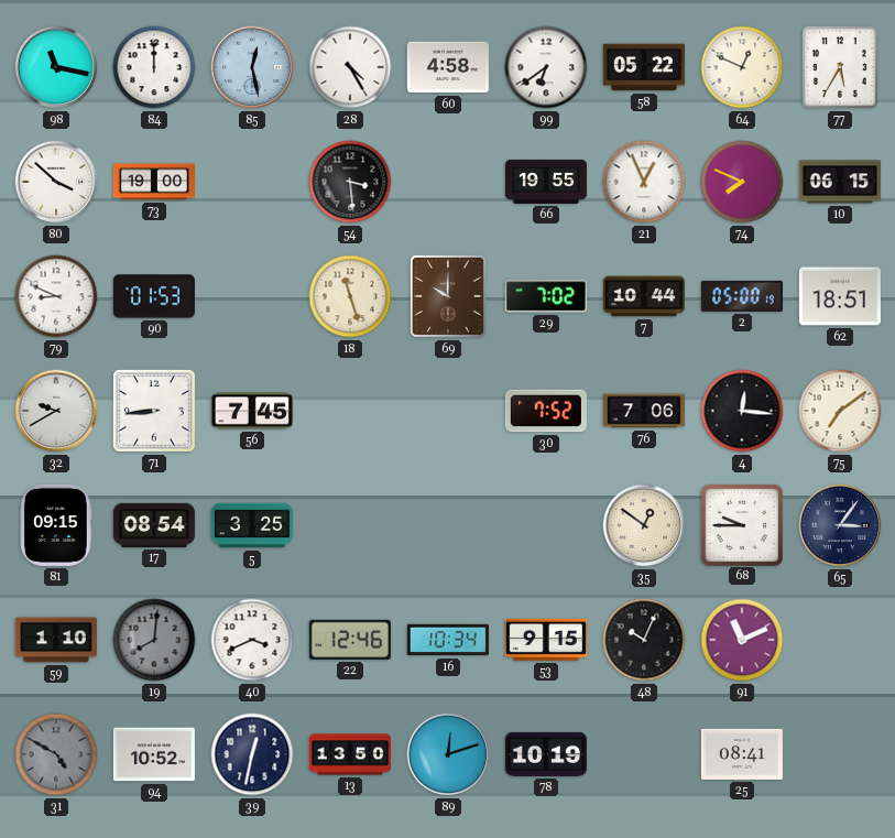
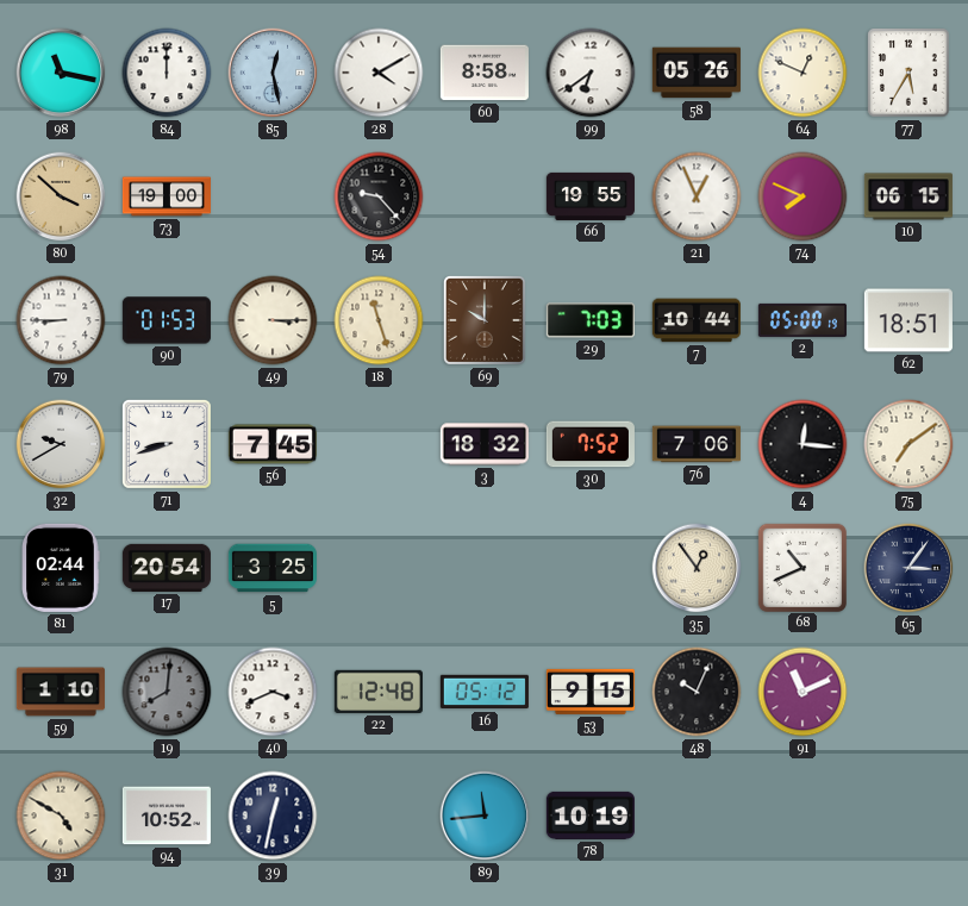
28: 4:25 -> 4:10 (379, 73)
60: 4:58 -> 8:58 (485, 73)
58: 05:22 -> 05:26 (697, 73)
80 dial: white -> champagne (61, 196)
54: 3:29 -> 9:23 (379, 196)
79: 8:49 -> 8:45 (61, 320)
49: none -> 3:15 (273, 320)
29: 7:02 -> 7:03 (591, 320)
71: 8:44 -> 8:42 (167, 444)
3: none -> 18:32 (485, 444)
81: 09:15 -> 02:44 (61, 568)
17: 08:54 -> 20:54 (167, 568)
35: 12:51 -> 12:54 (697, 568)
68: 9:45 -> 10:41 (801, 567)
22: 12:46 -> 12:48 (379, 692)
16: 10:34 -> 05:12 (485, 692)
31 dial: grey -> cream (61, 816)
13: 13:50 -> none (350, 754)
89: 12:12 -> 11:44 (485, 816)
25: 08:41 -> none (742, 754)
